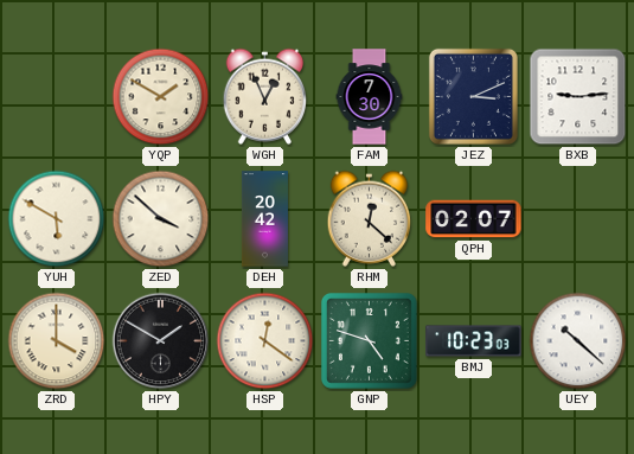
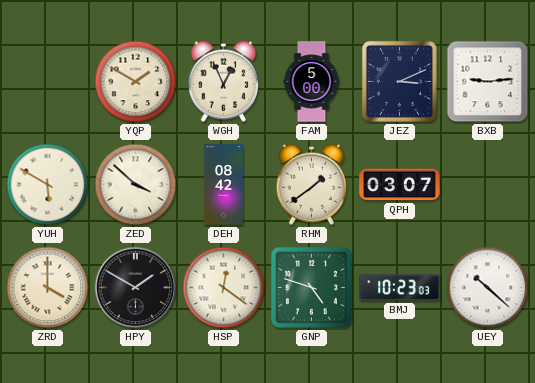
FAM: 7:30 -> 5:00 (312, 82)
DEH: 20:42 -> 08:42 (223, 185)
RHM: 12:22 -> 1:39 (312, 184)
QPH: 02:07 -> 03:07 (400, 185)
